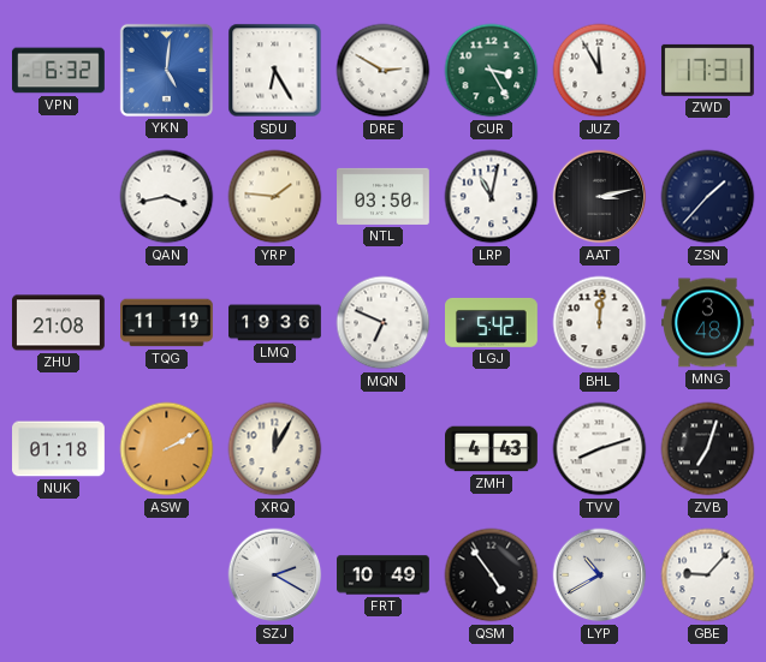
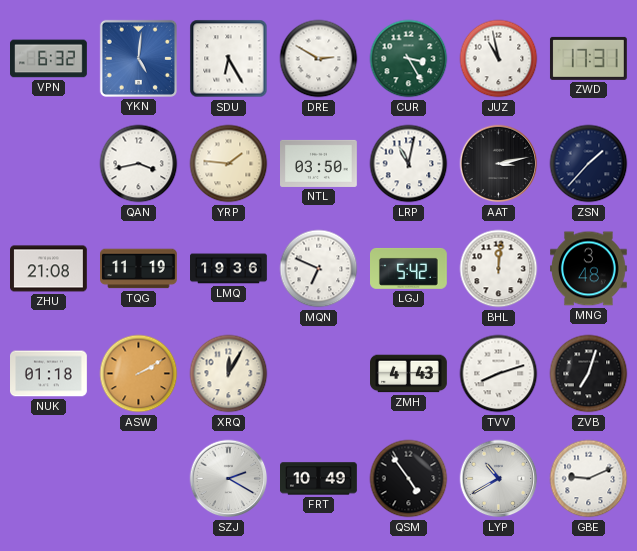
JUZ: 11:55 -> 10:58 (499, 59)
GBE: 9:07 -> 9:11 (589, 479)
